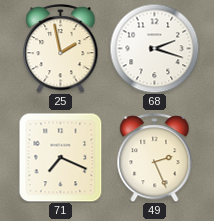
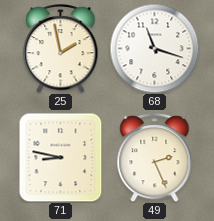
68: 2:18 -> 11:18 (154, 48)
71: 7:19 -> 8:47 (61, 157)
